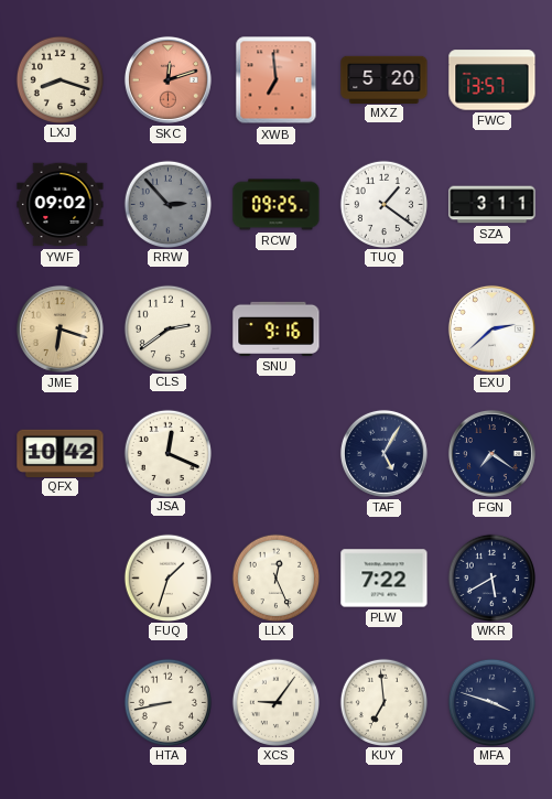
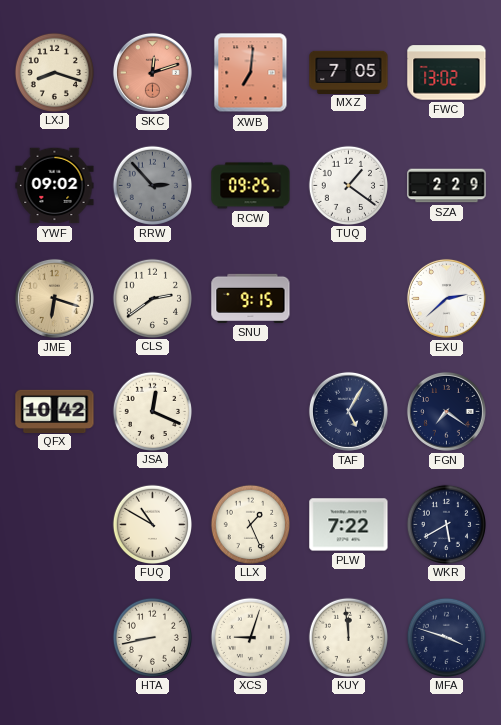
XWB: 6:59 -> 7:01 (251, 73)
MXZ: 5:20 -> 7:05 (349, 72)
FWC: 13:57 -> 13:02 (447, 73)
SZA: 3:11 -> 2:29 (447, 186)
SNU: 9:16 -> 9:15 (251, 298)
FUQ: 1:33 -> 10:50 (152, 524)
LLX: 12:26 -> 1:26 (250, 524)
XCS: 9:06 -> 9:03 (250, 637)
KUY: 6:59 -> 11:59 (348, 637)
